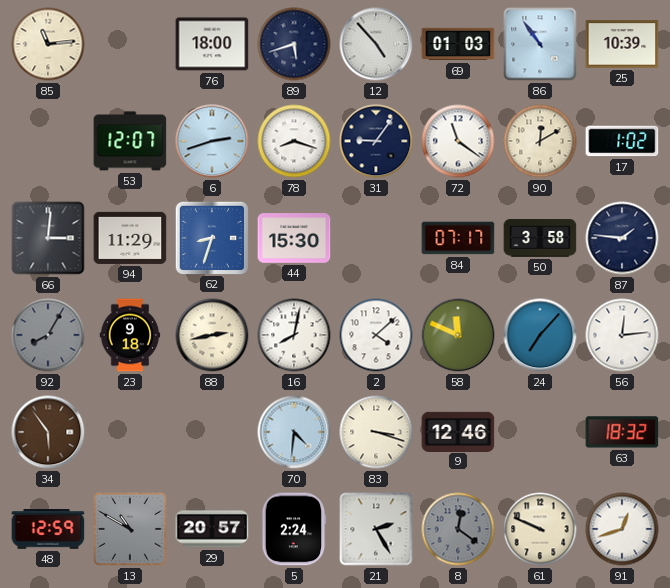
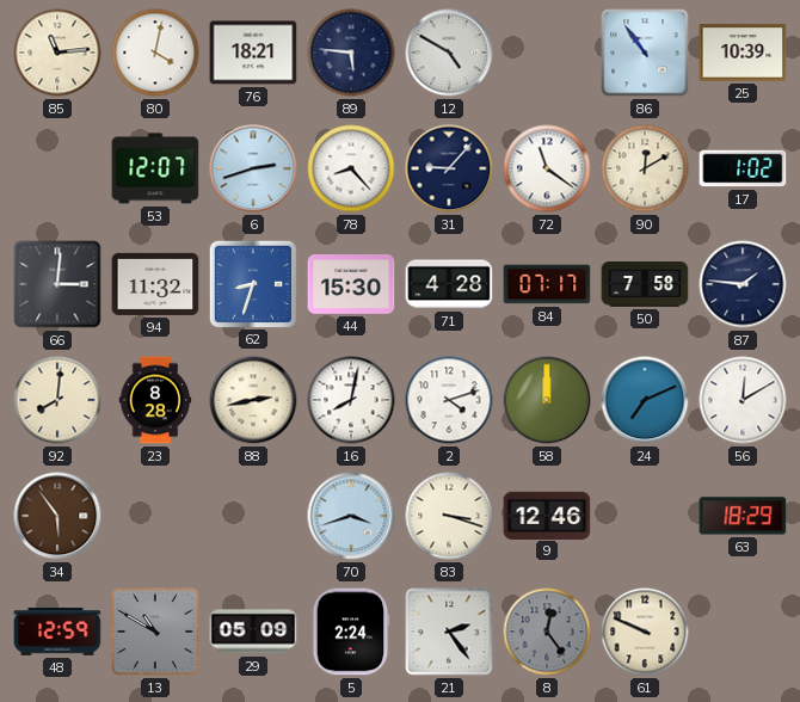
80: none -> 4:02 (155, 53)
76: 18:00 -> 18:21 (253, 53)
89: 5:42 -> 5:46 (351, 53)
12: 4:53 -> 4:50 (449, 53)
69: 01:03 -> none (458, 44)
78: 8:18 -> 8:23 (351, 168)
31: 9:06 -> 9:07 (449, 168)
94: 11:29 -> 11:32 (155, 284)
71: none -> 4:28 (449, 284)
50: 3:58 -> 7:58 (645, 284)
92: 8:05 -> 8:01 (57, 400)
92 dial: grey -> cream (57, 400)
23: 9:18 -> 8:28 (155, 400)
2: 4:08 -> 4:12 (449, 400)
58: 11:49 -> 12:00 (547, 400)
24: 7:07 -> 7:11 (645, 400)
56: 12:14 -> 12:10 (743, 400)
70: 4:31 -> 3:42 (351, 516)
63: 18:32 -> 18:29 (743, 516)
29: 20:57 -> 05:09 (253, 632)
21: 2:25 -> 2:24 (449, 632)
8: 12:21 -> 12:24 (547, 632)
91: 12:42 -> none (622, 529)
